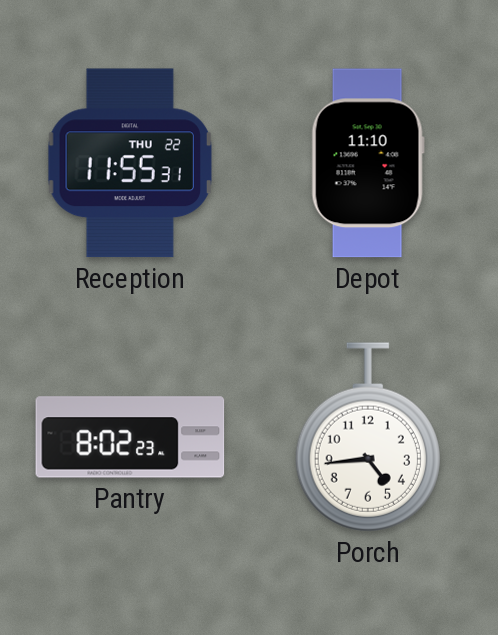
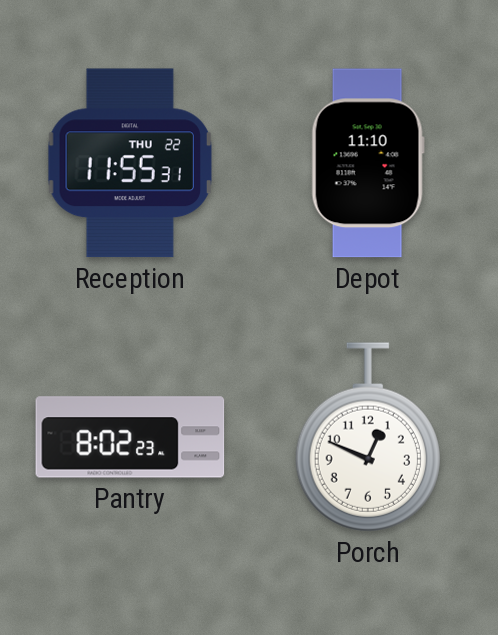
Porch: 4:44 -> 12:49 (368, 437)
